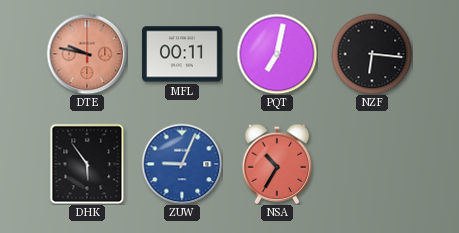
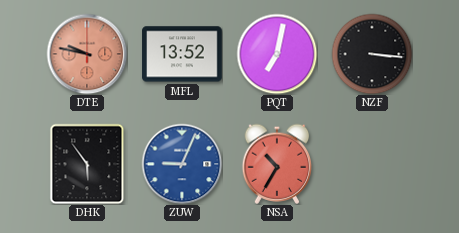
MFL: 00:11 -> 13:52 (182, 54)
NZF: 6:16 -> 3:16 (372, 54)
